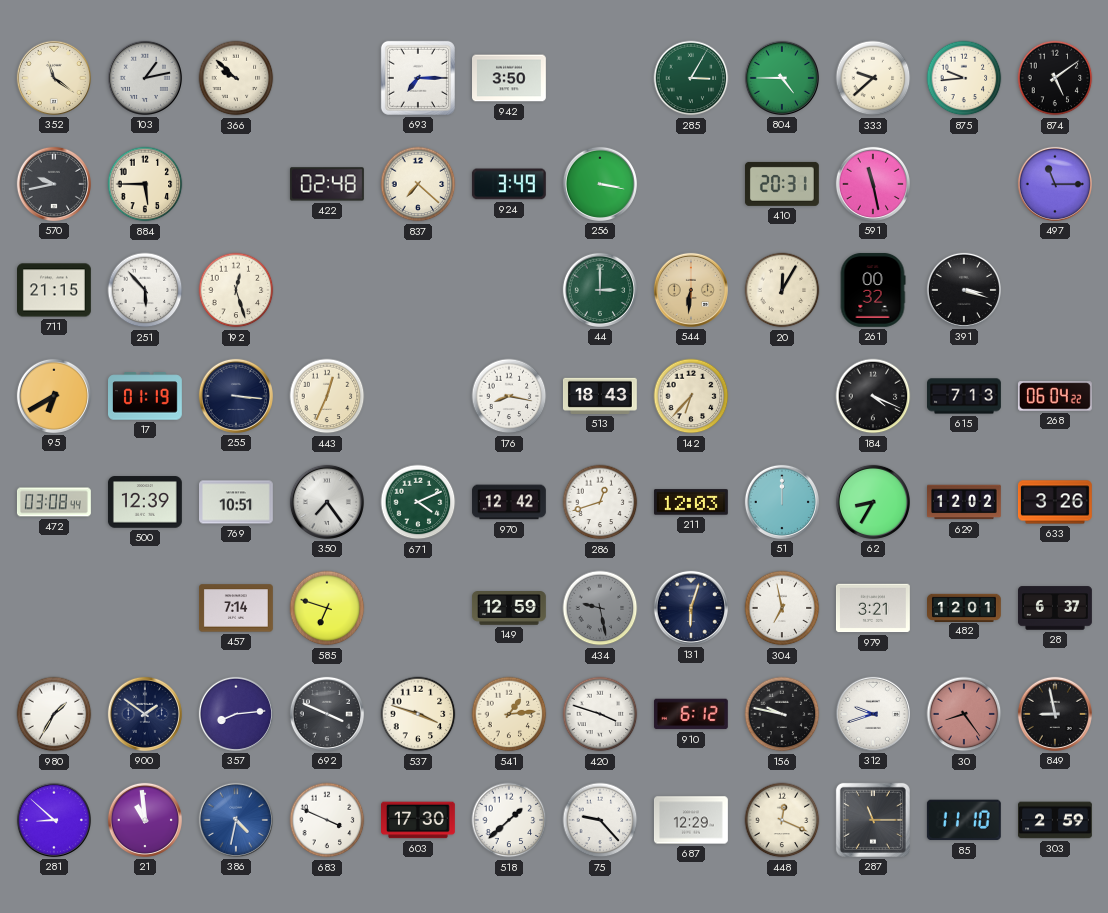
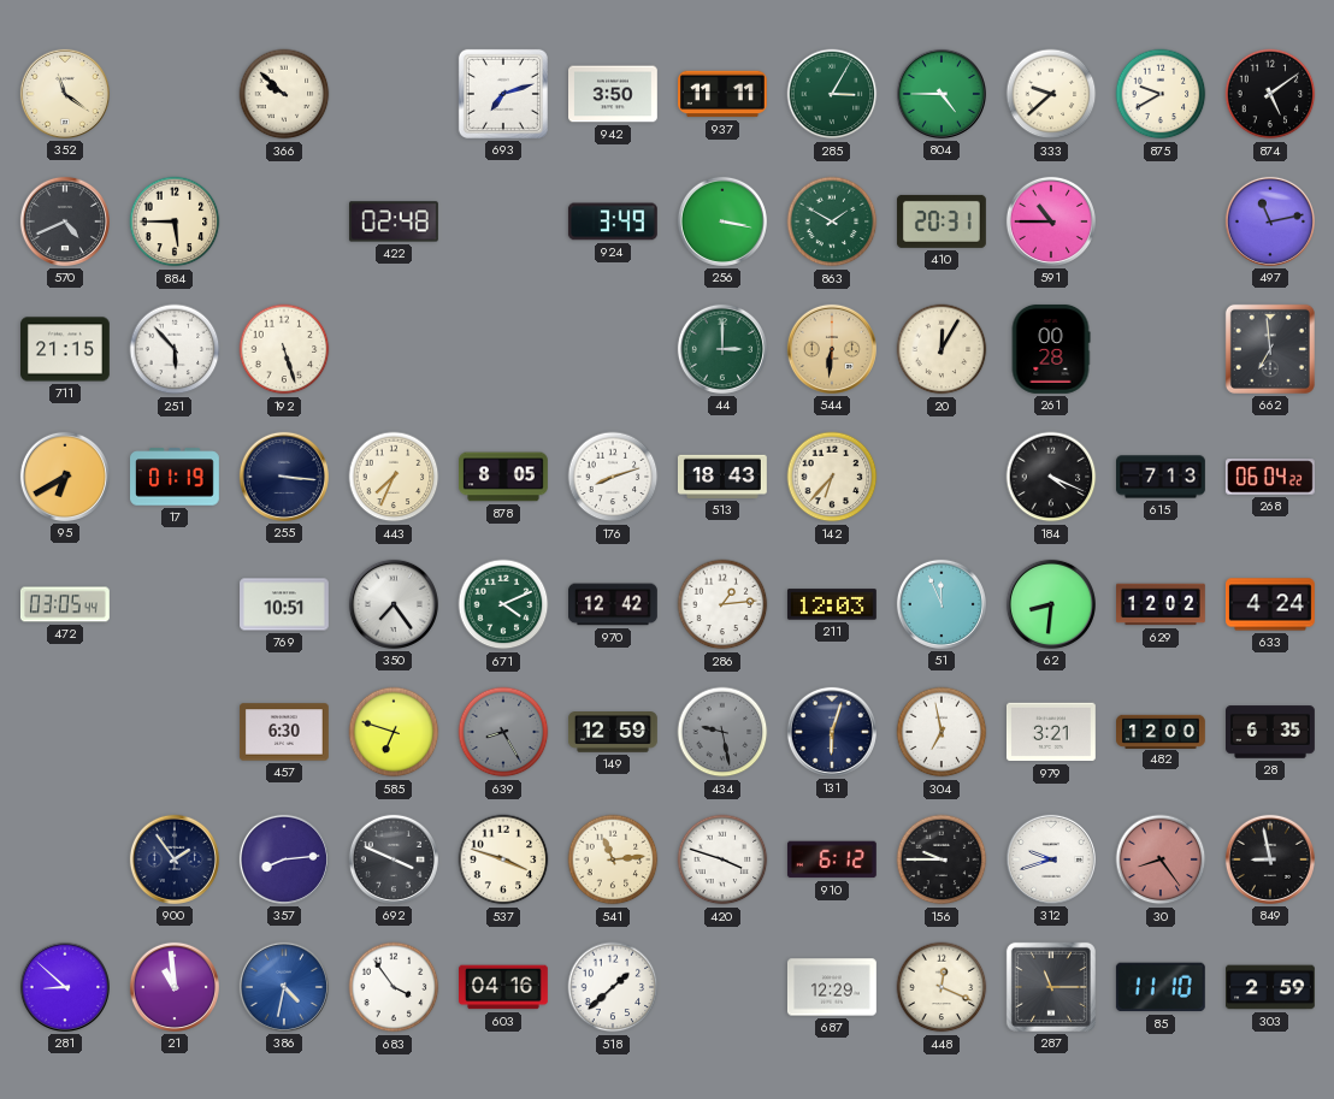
103: 1:13 -> none (145, 78)
693: 7:15 -> 7:12 (503, 94)
937: none -> 11:11 (724, 94)
875: 9:44 -> 9:40 (1161, 94)
570: 9:43 -> 4:41 (65, 221)
837: 7:22 -> none (418, 184)
863: none -> 1:50 (832, 221)
591: 11:28 -> 10:45 (1051, 221)
497: 11:15 -> 11:13 (1270, 221)
192: 12:27 -> 5:27 (284, 349)
261: 00:32 -> 00:28 (1051, 349)
391: 3:18 -> none (964, 290)
662: none -> 6:59 (1270, 349)
443: 12:34 -> 7:34 (394, 477)
878: none -> 8:05 (504, 477)
176: 8:17 -> 8:12 (613, 477)
472: 03:08 -> 03:05 (65, 604)
500: 12:39 -> none (145, 502)
286: 12:42 -> 1:14 (722, 604)
51: 12:00 -> 11:56 (942, 604)
62: 8:35 -> 8:31 (1051, 604)
633: 3:26 -> 4:24 (1271, 604)
457: 7:14 -> 6:30 (285, 732)
639: none -> 8:25 (503, 732)
482: 12:01 -> 12:00 (1162, 731)
28: 6:37 -> 6:35 (1271, 732)
980: 1:35 -> none (54, 714)
900: 1:51 -> 1:54 (175, 859)
541: 1:14 -> 11:14 (613, 859)
156: 9:47 -> 9:45 (942, 859)
683: 3:49 -> 3:54 (394, 987)
603: 17:30 -> 04:16 (504, 987)
75: 9:23 -> none (600, 820)
